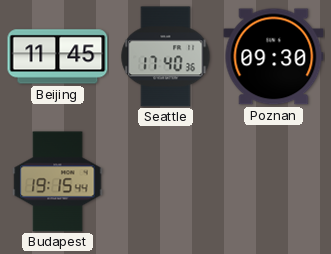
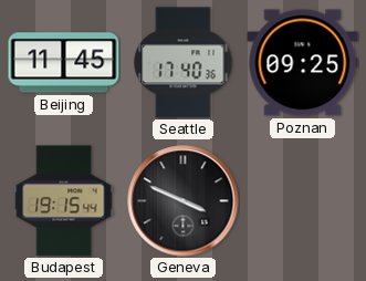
Poznan: 09:30 -> 09:25 (303, 63)
Geneva: none -> 3:49 (184, 201)
